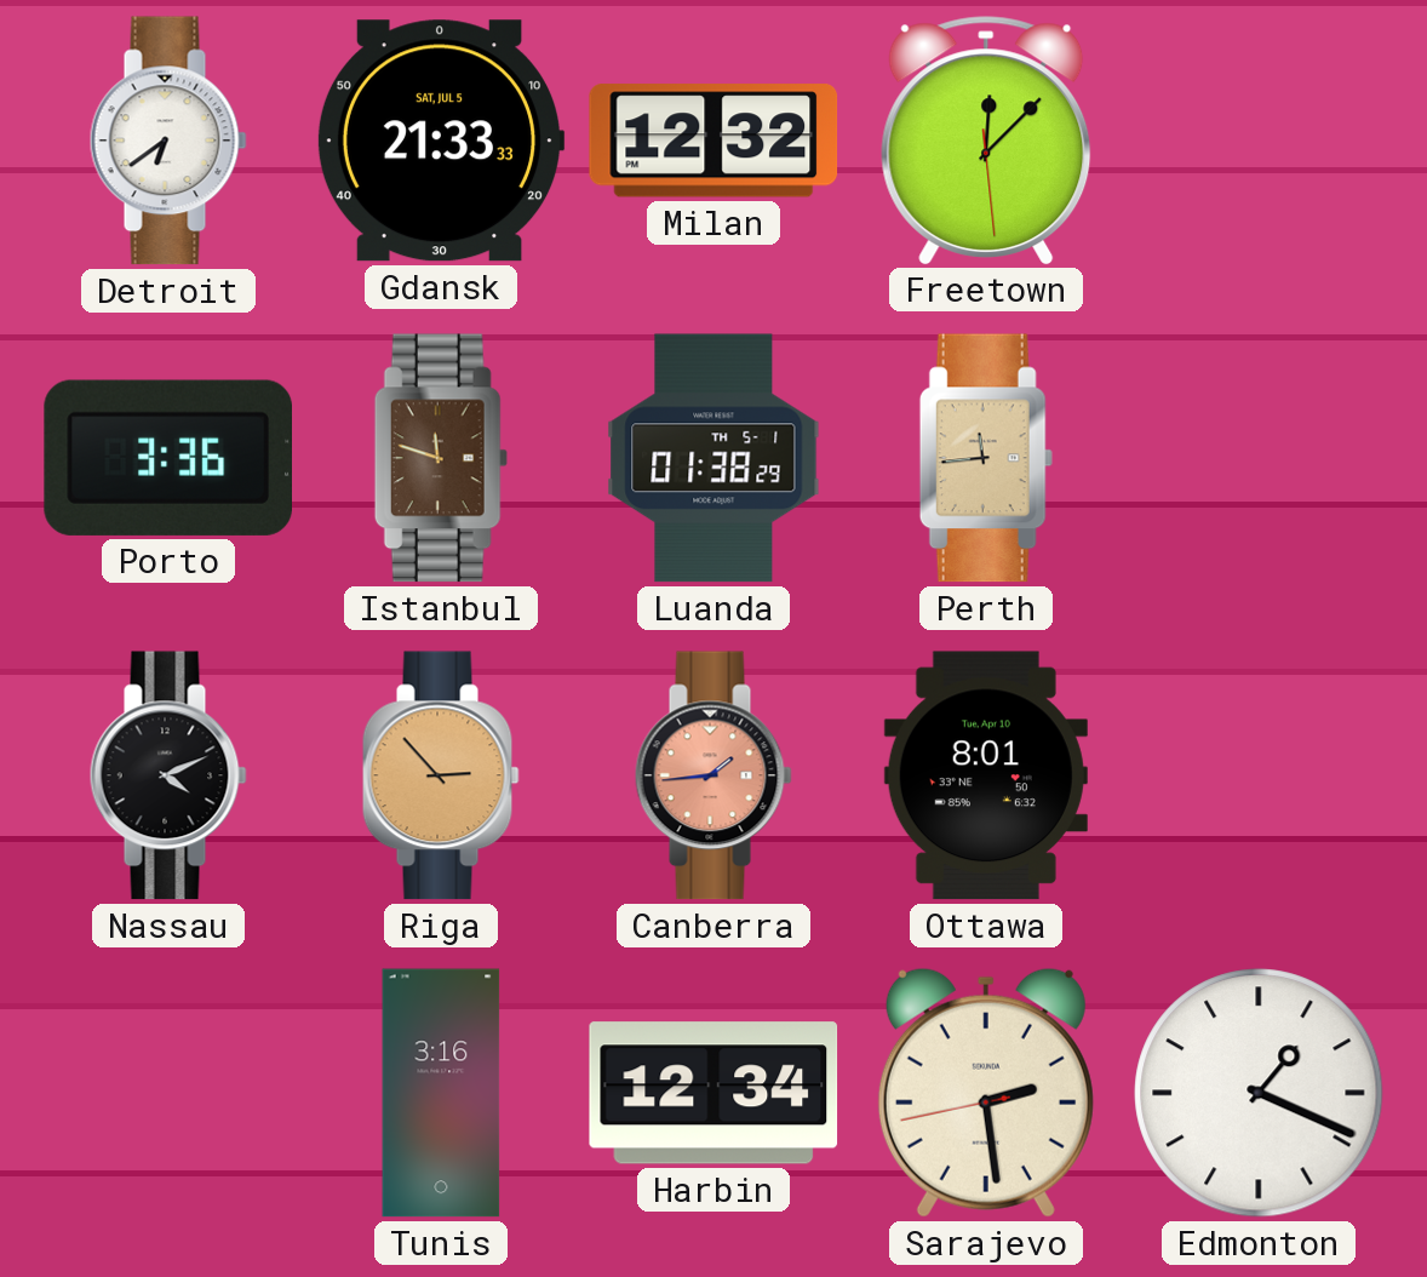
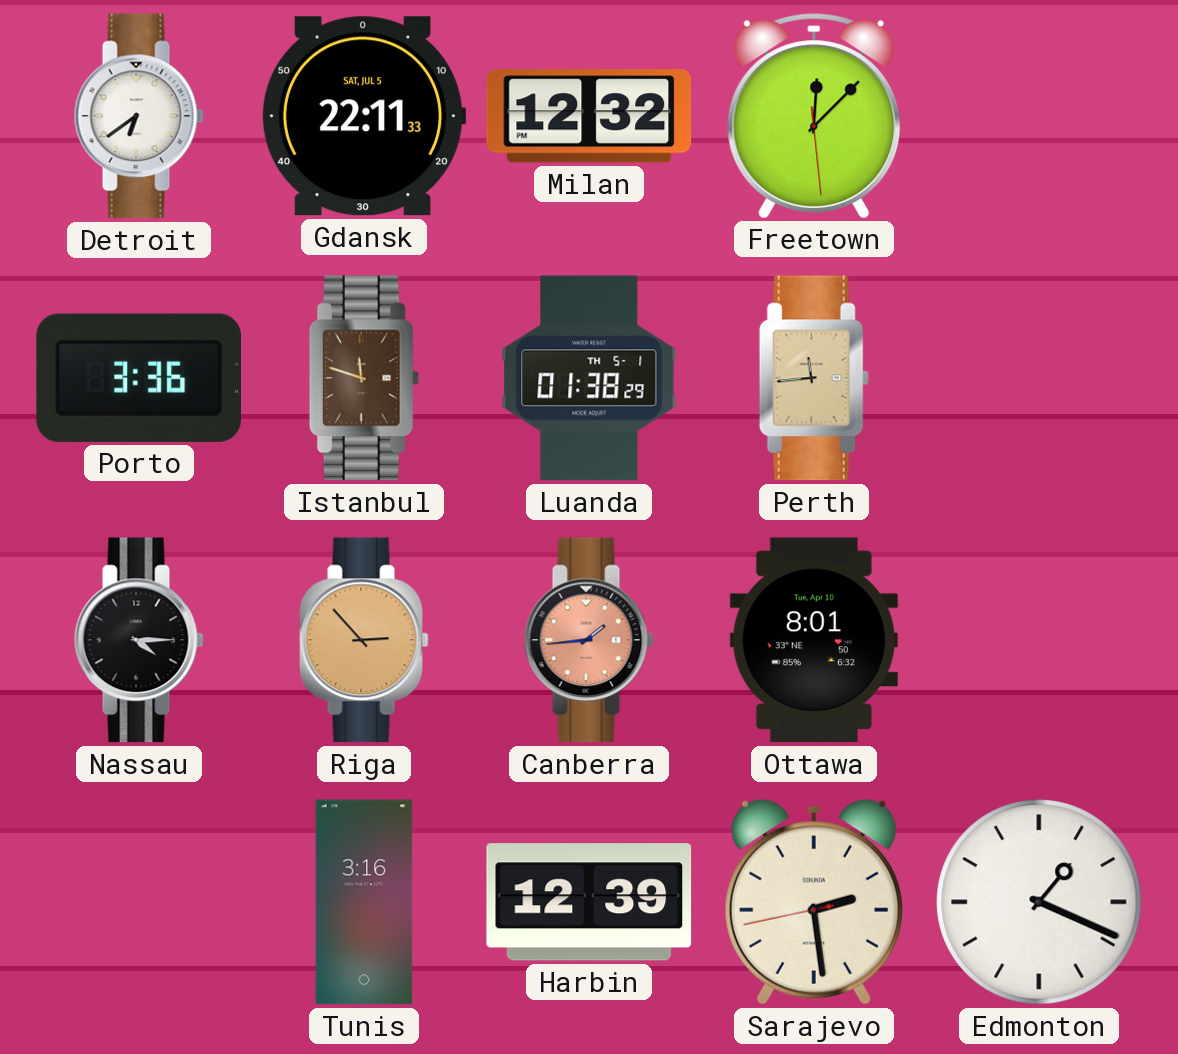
Gdansk: 21:33 -> 22:11 (364, 116)
Nassau: 4:11 -> 4:15 (139, 640)
Harbin: 12:34 -> 12:39 (589, 902)
